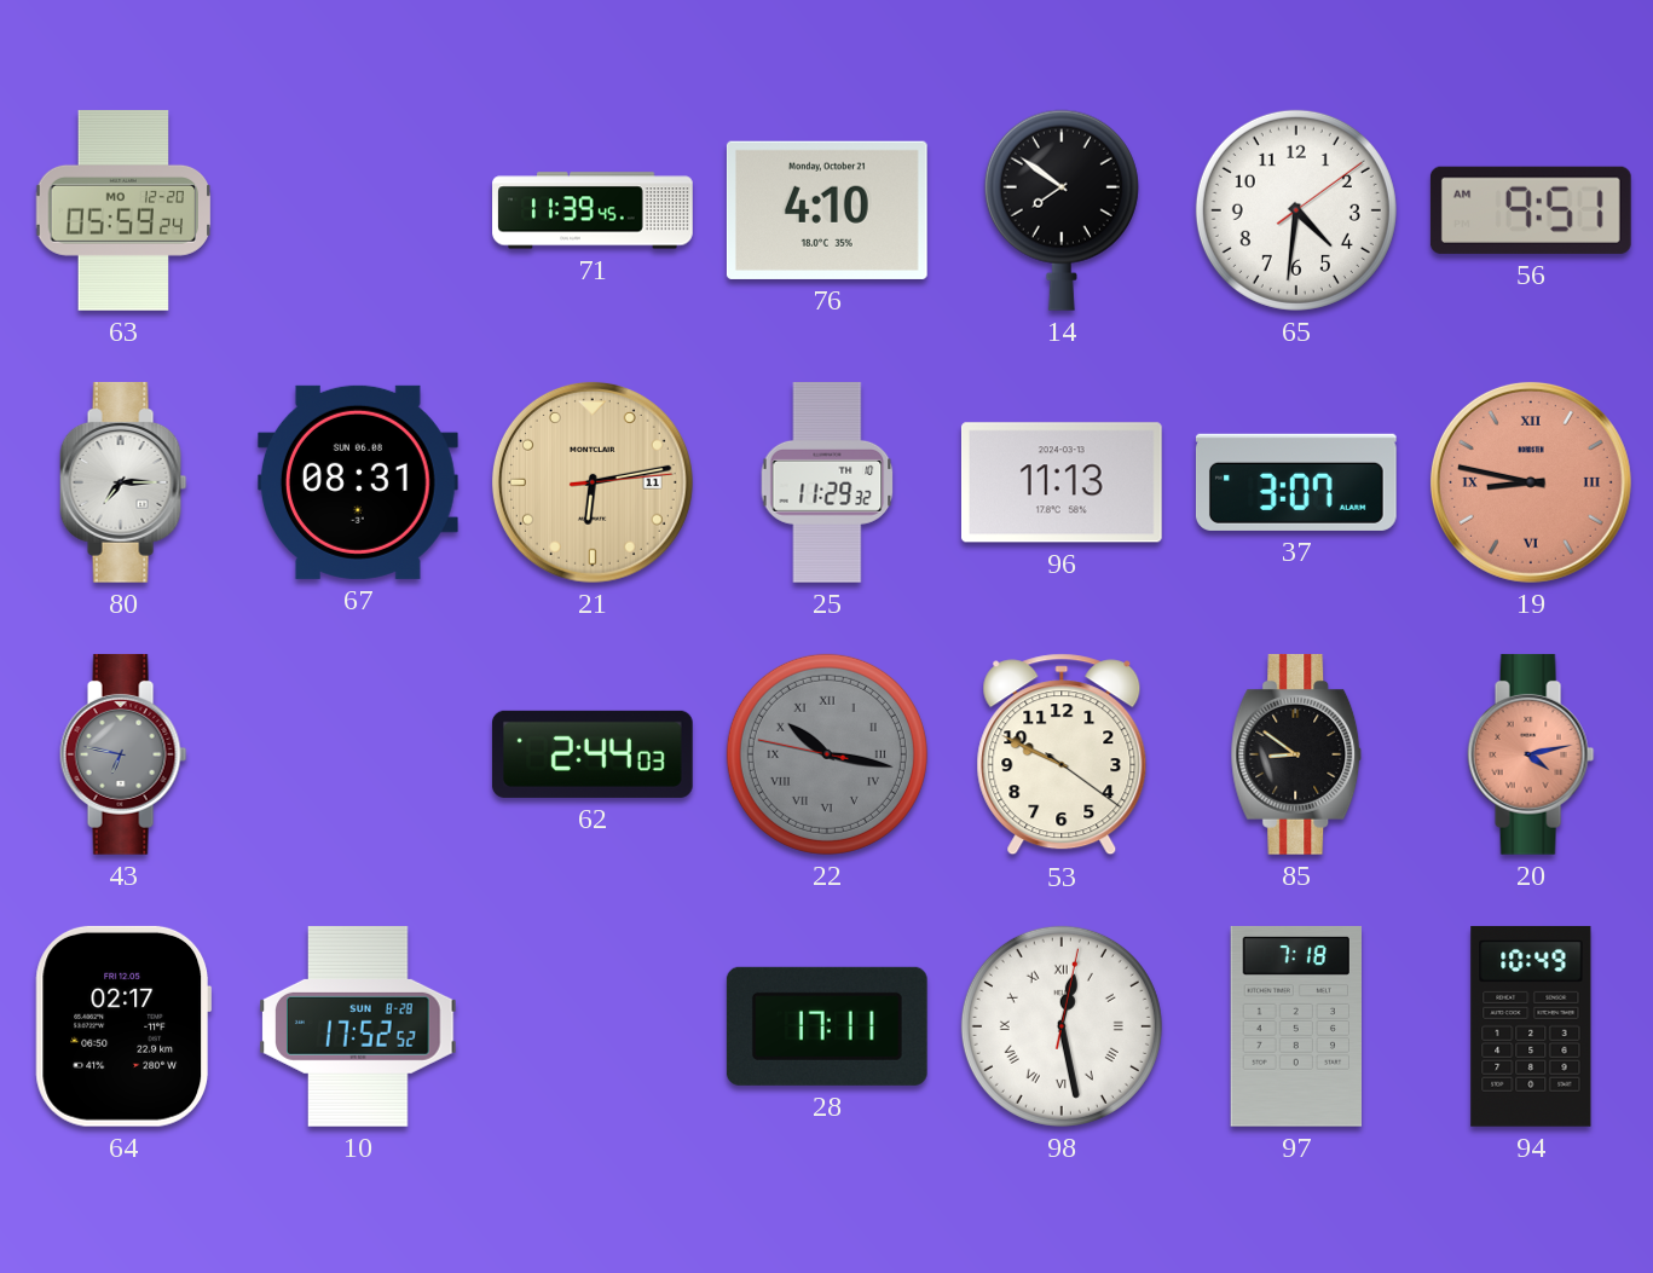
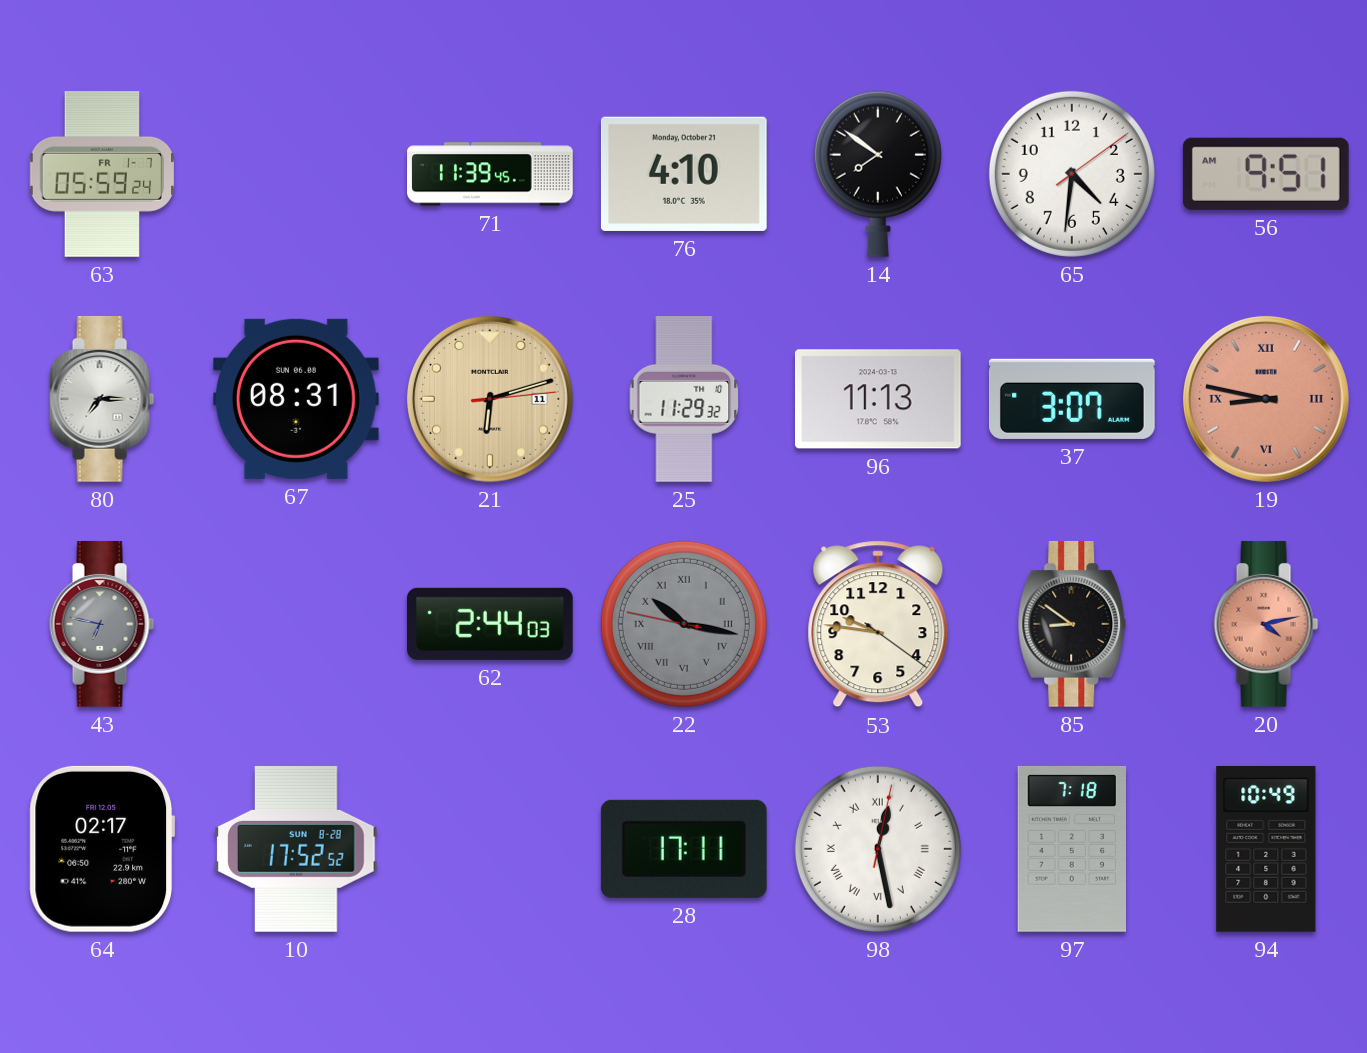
63 date: MO 12-20 -> FR 1-7 (102, 175)
21: 6:13 -> 6:12 (490, 399)
53: 9:49 -> 9:46 (878, 624)
